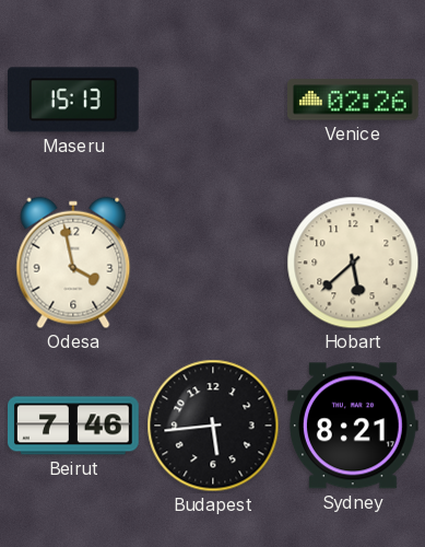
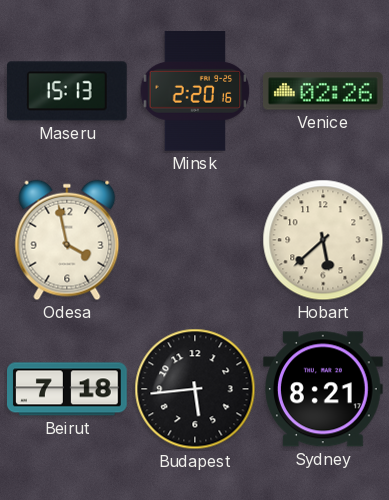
Minsk: none -> 2:20 (195, 92)
Beirut: 7:46 -> 7:18 (68, 389)
